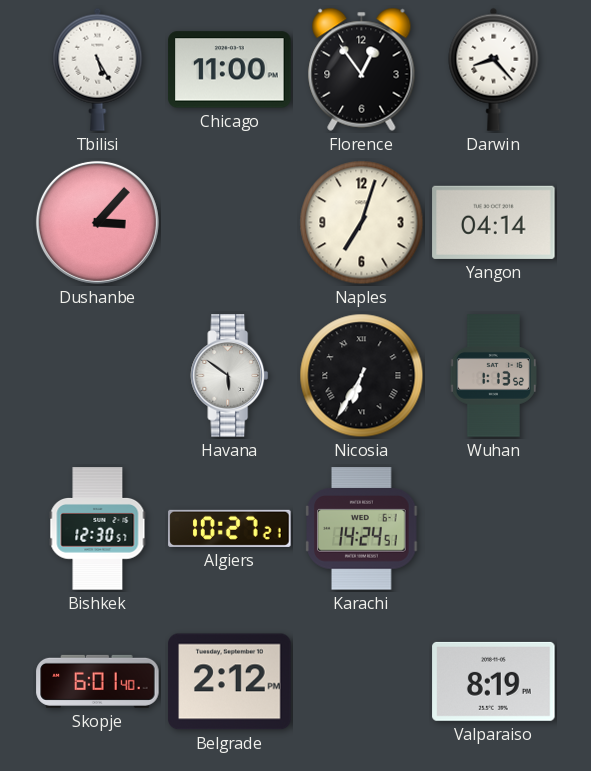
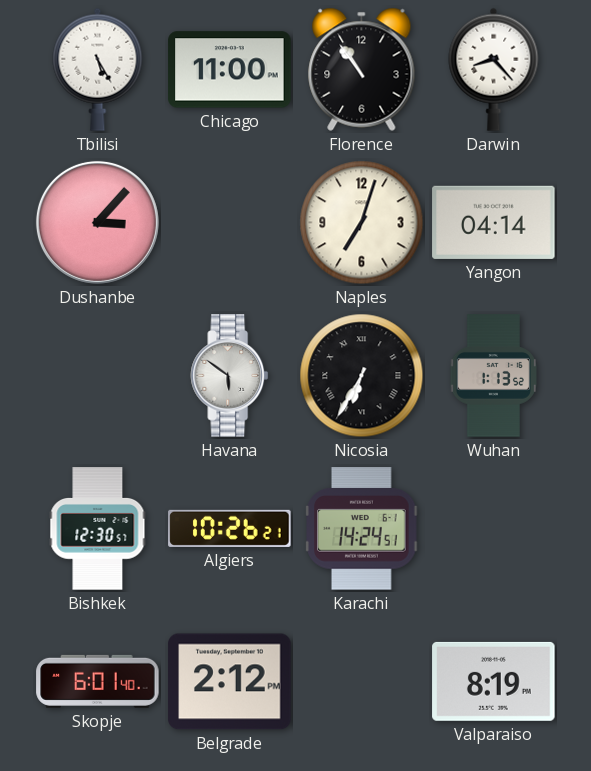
Florence: 12:54 -> 10:54 (362, 69)
Algiers: 10:27 -> 10:26 (230, 528)
